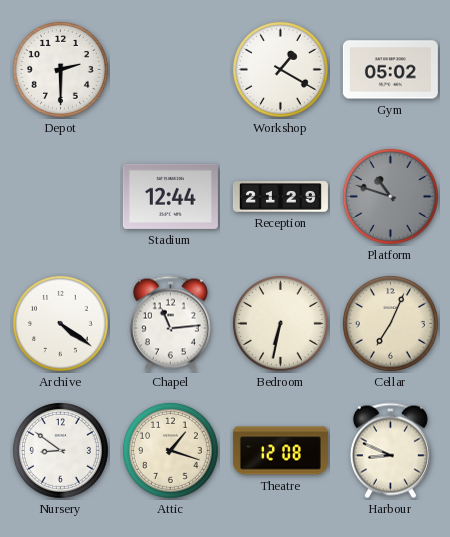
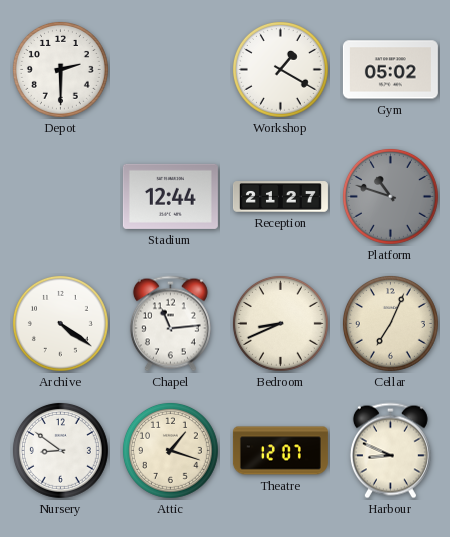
Reception: 21:29 -> 21:27 (280, 197)
Bedroom: 6:32 -> 8:41 (280, 323)
Theatre: 12:08 -> 12:07 (280, 451)
